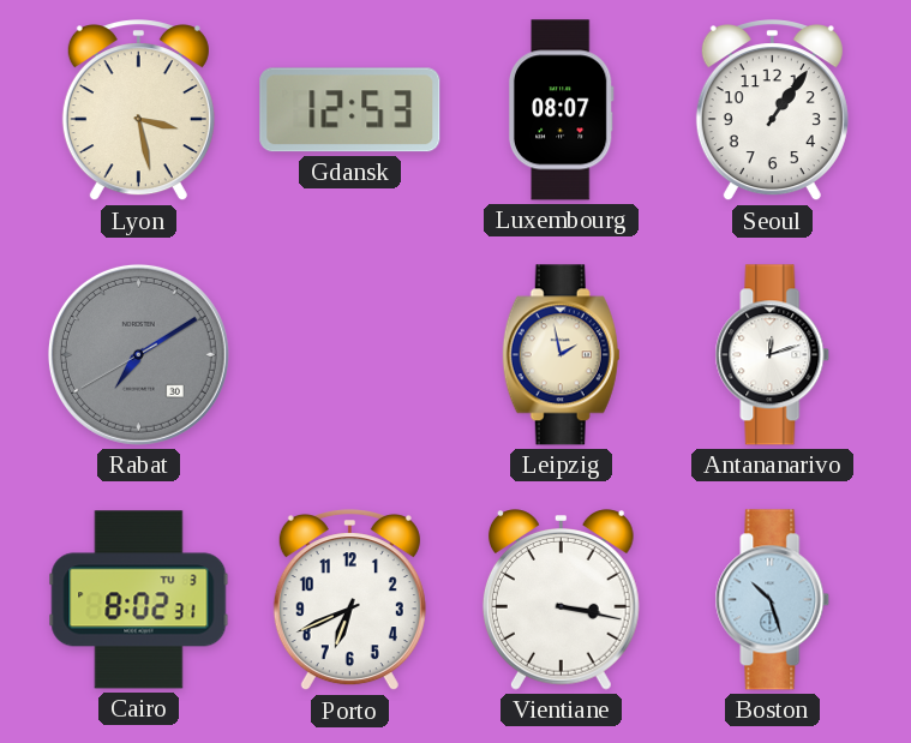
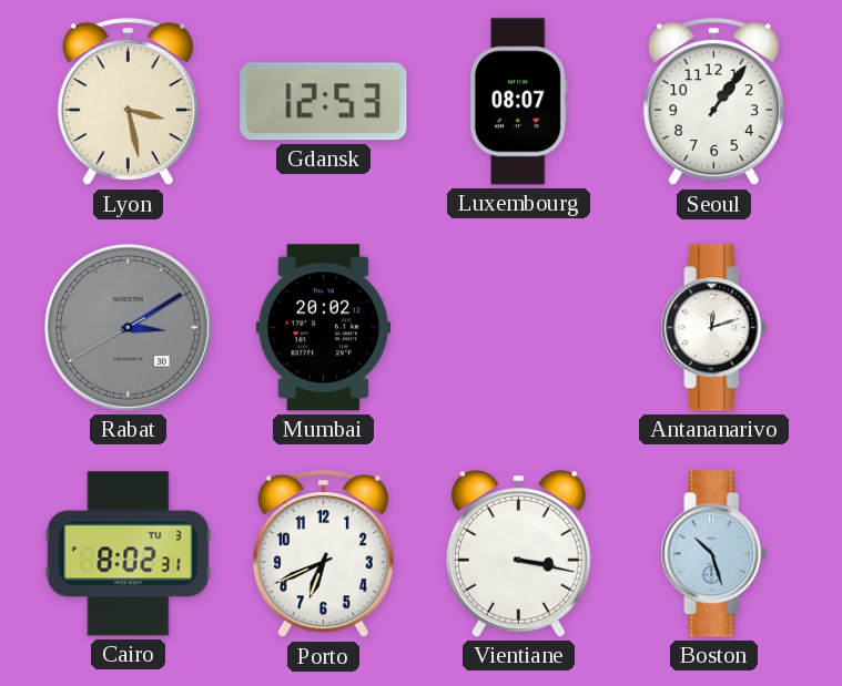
Rabat: 7:09 -> 3:09 (128, 327)
Mumbai: none -> 20:02 (323, 328)
Leipzig: 1:58 -> none (561, 355)
